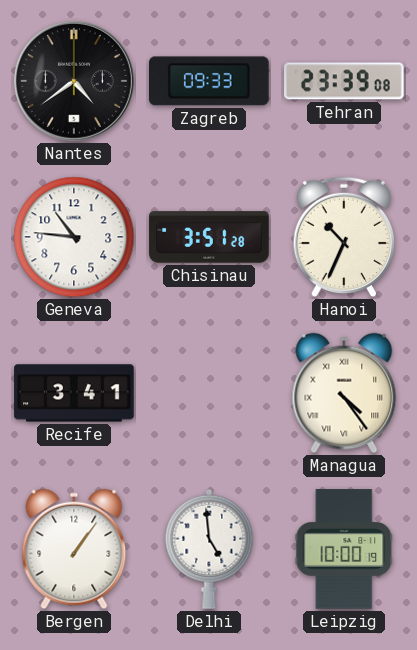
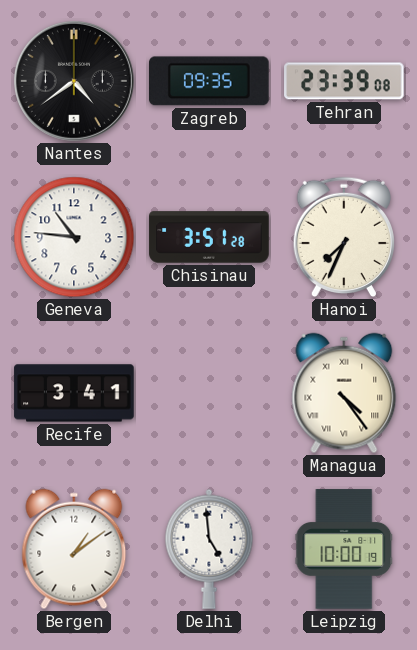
Zagreb: 09:33 -> 09:35 (210, 81)
Hanoi: 10:34 -> 7:34 (343, 237)
Bergen: 1:06 -> 1:09 (74, 549)
